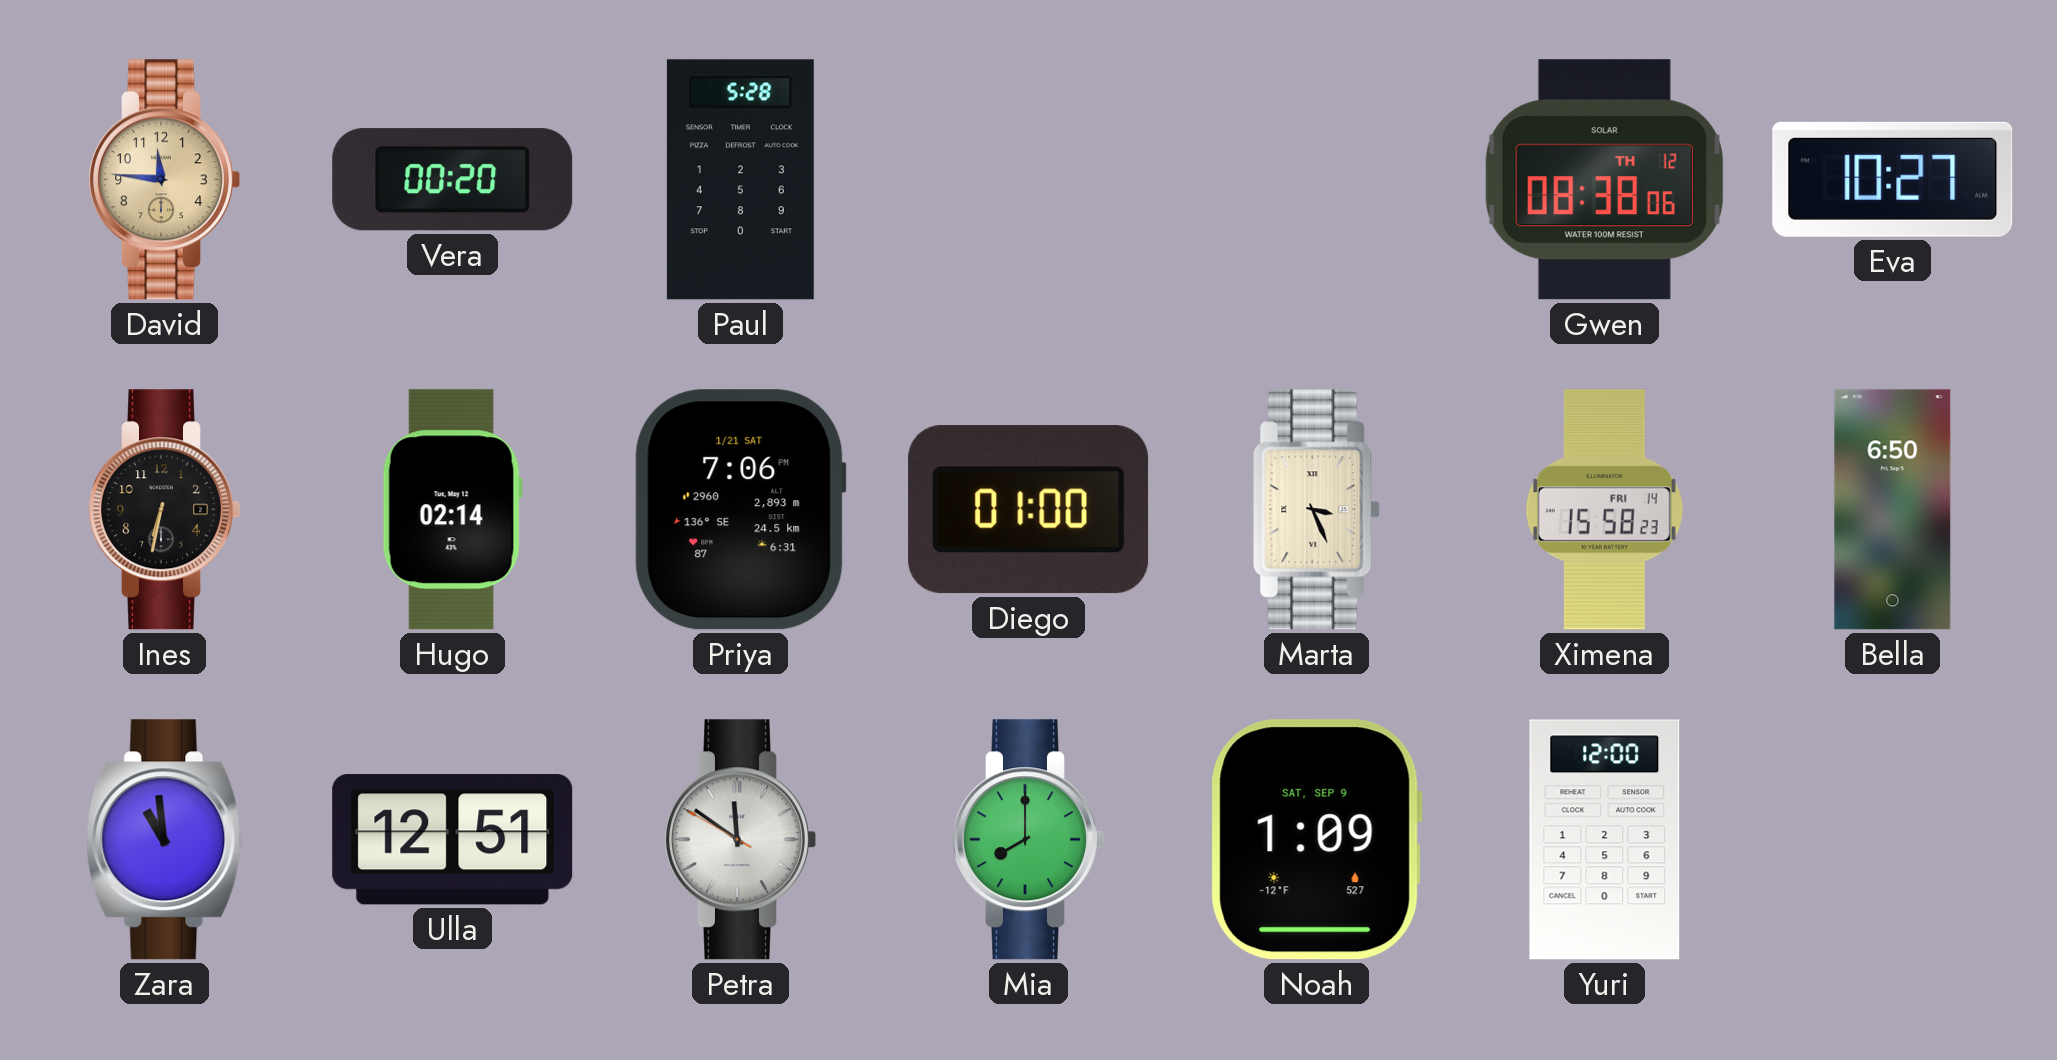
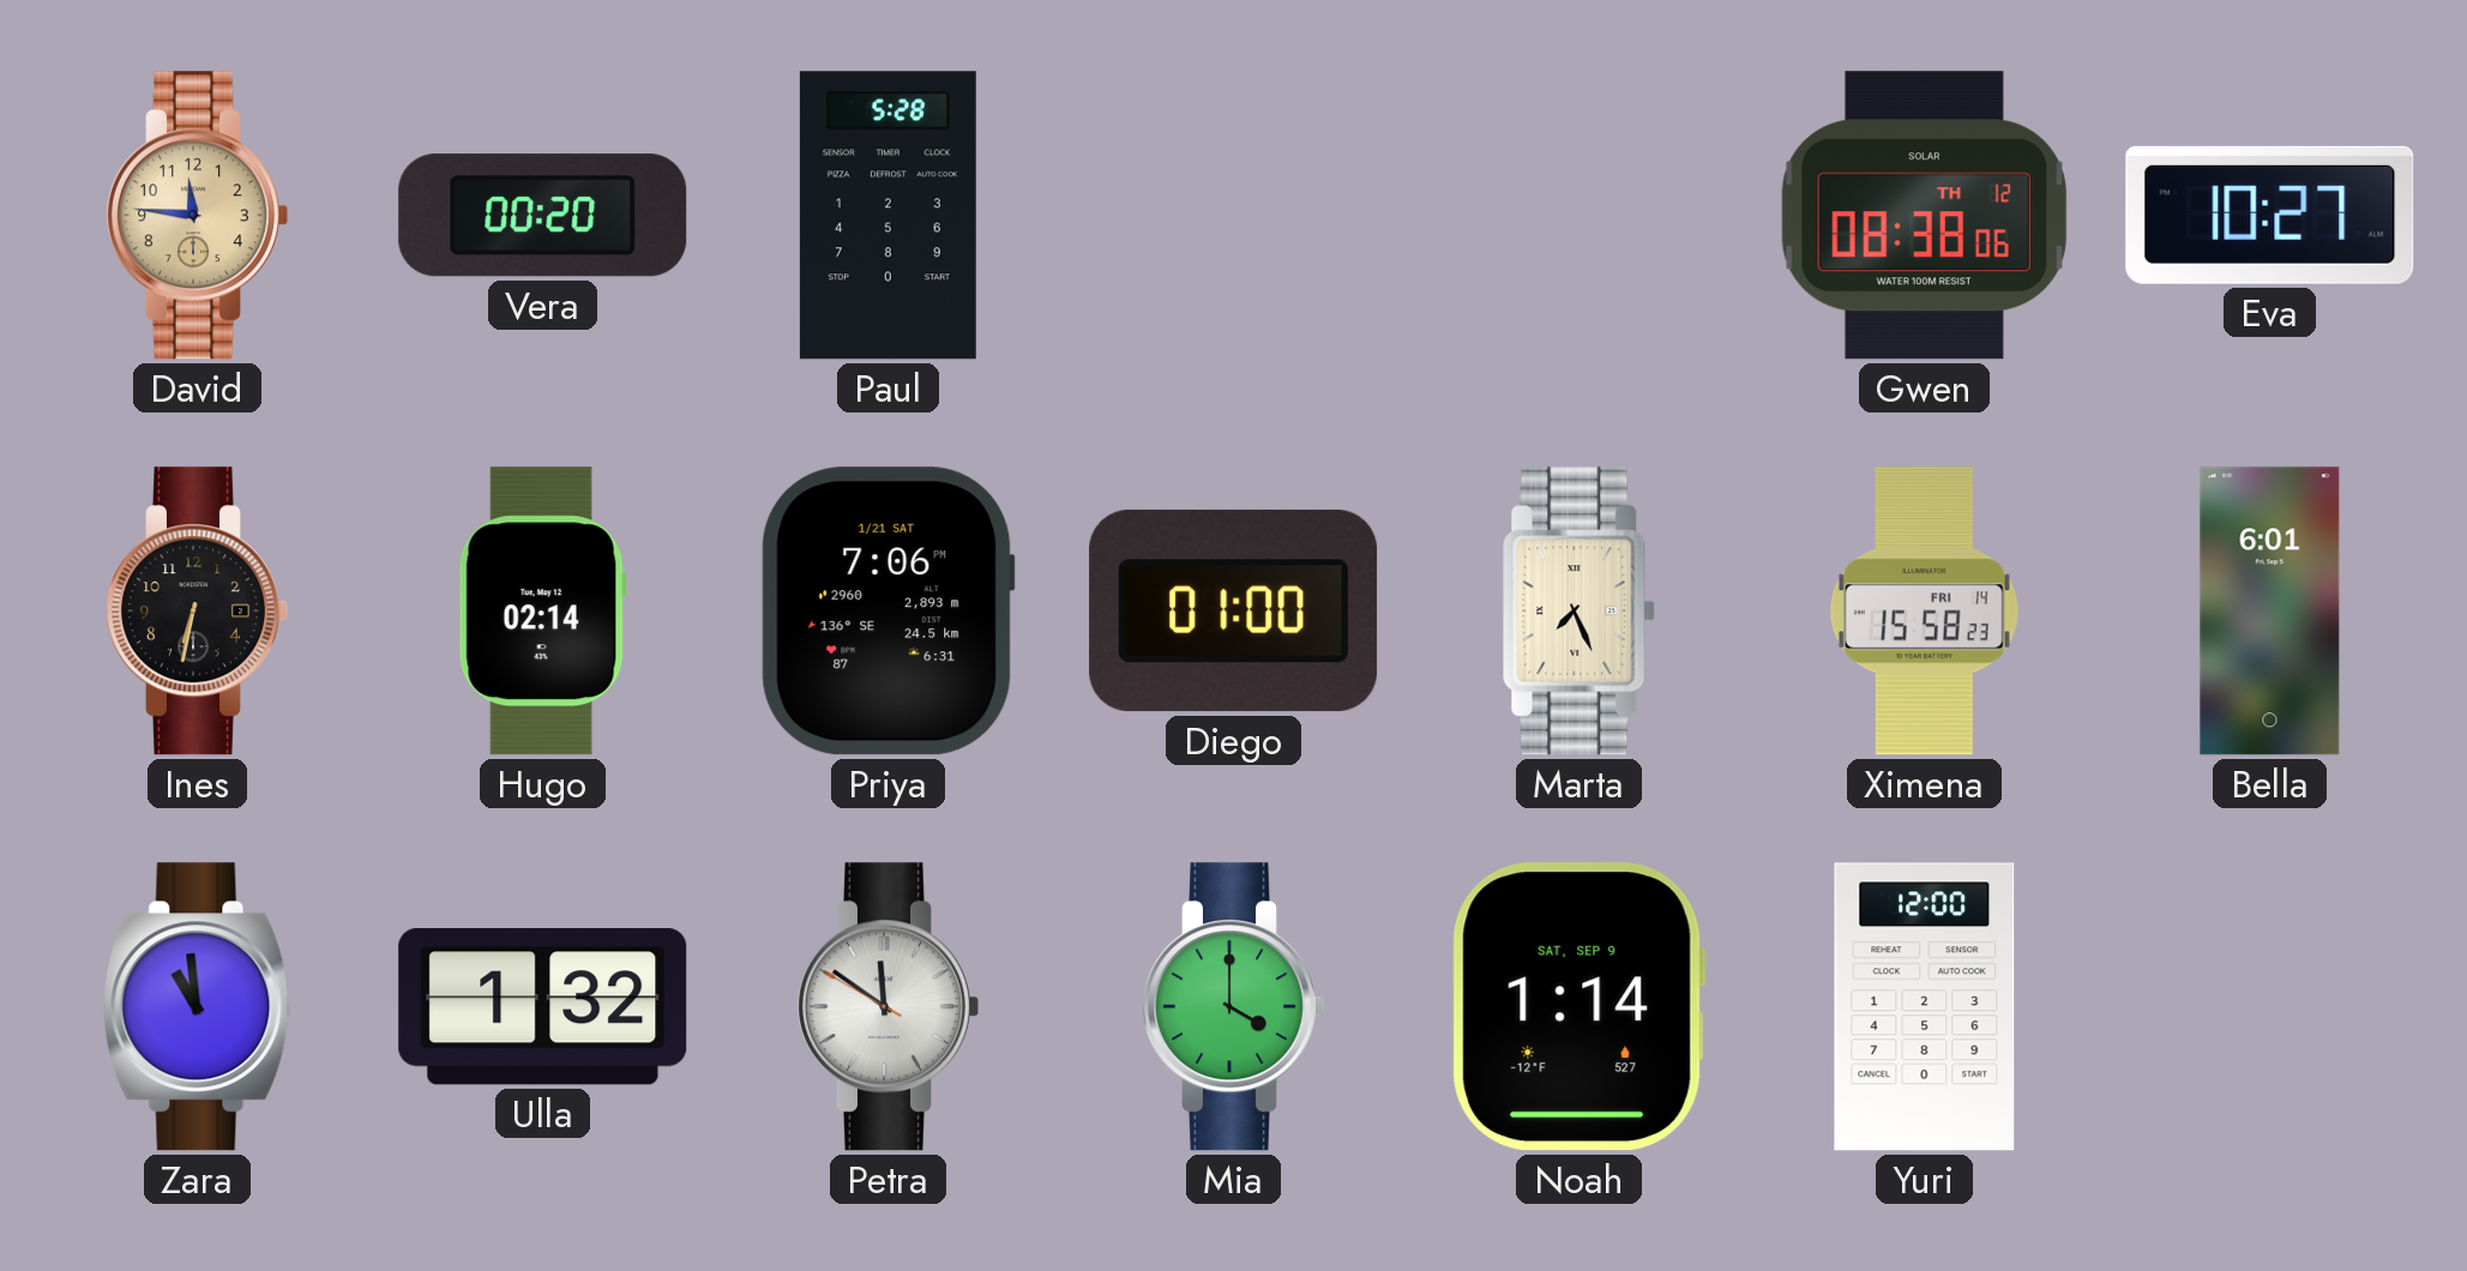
Marta: 3:26 -> 7:26 (1580, 612)
Bella: 6:50 -> 6:01 (2270, 612)
Ulla: 12:51 -> 1:32 (543, 1007)
Mia: 8:00 -> 4:00 (1234, 1007)
Noah: 1:09 -> 1:14 (1578, 1007)
